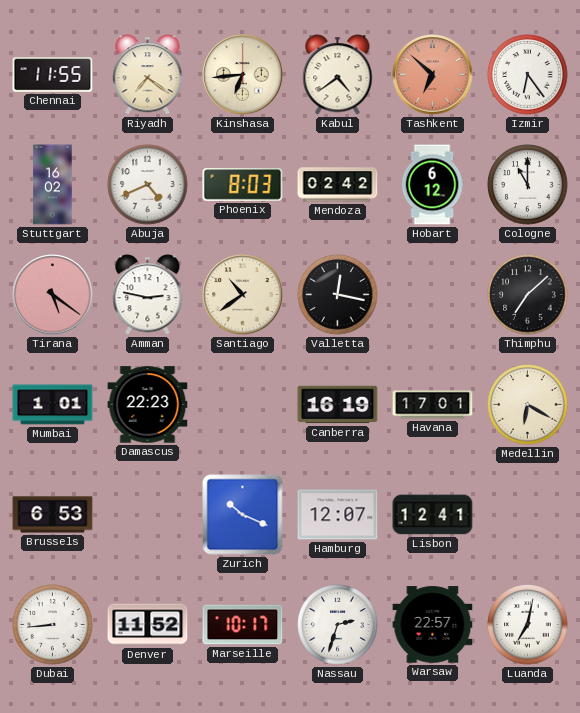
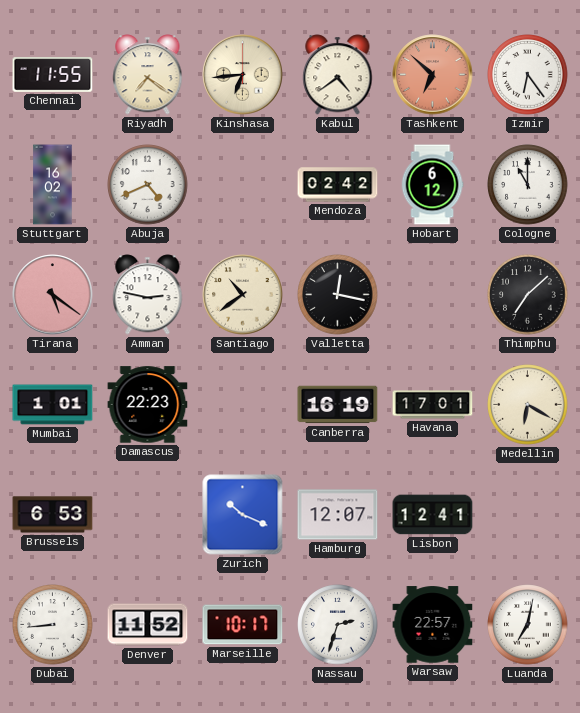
Phoenix: 8:03 -> none (243, 185)
